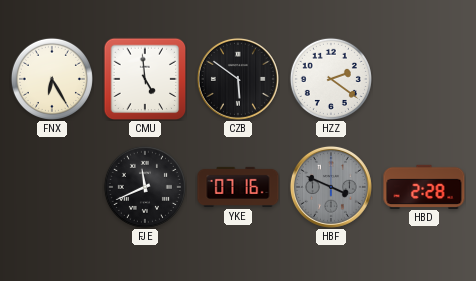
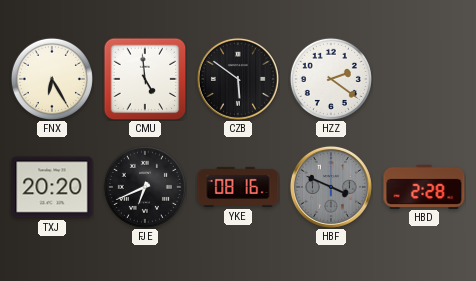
TXJ: none -> 20:20 (52, 187)
FJE: 11:41 -> 6:41 (145, 187)
YKE: 07:16 -> 08:16 (238, 187)
